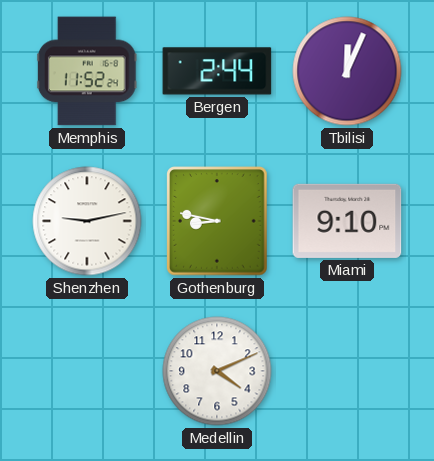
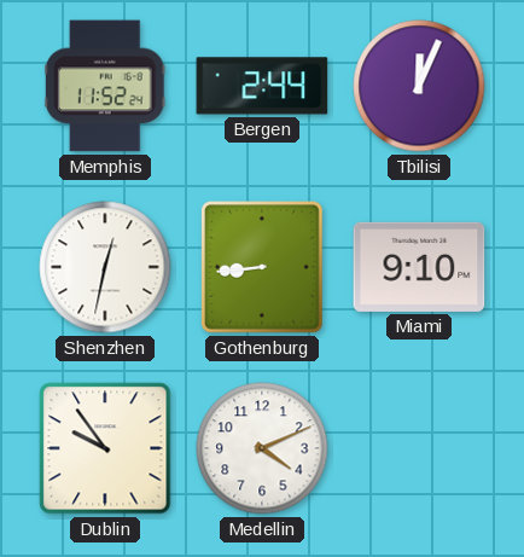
Shenzhen: 9:13 -> 12:32 (105, 267)
Gothenburg: 8:47 -> 8:44 (262, 267)
Dublin: none -> 9:54 (105, 448)
